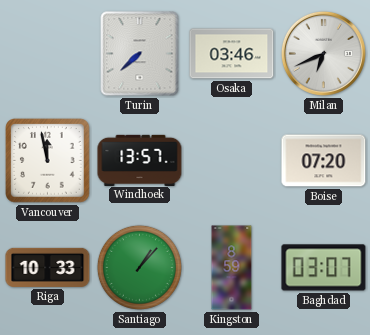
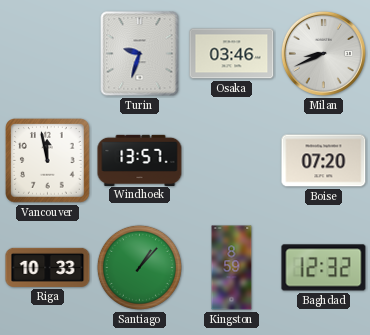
Turin: 7:38 -> 9:33 (140, 54)
Milan: 6:41 -> 8:41 (323, 53)
Baghdad: 03:07 -> 12:32 (324, 268)
